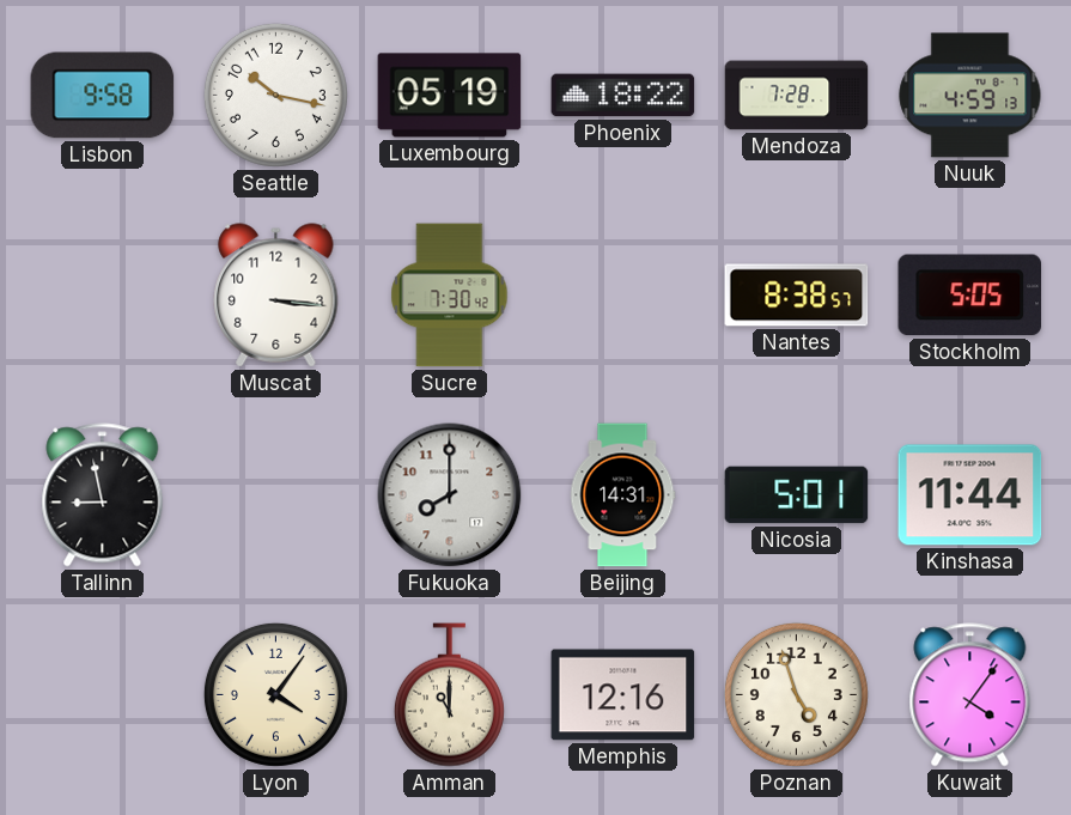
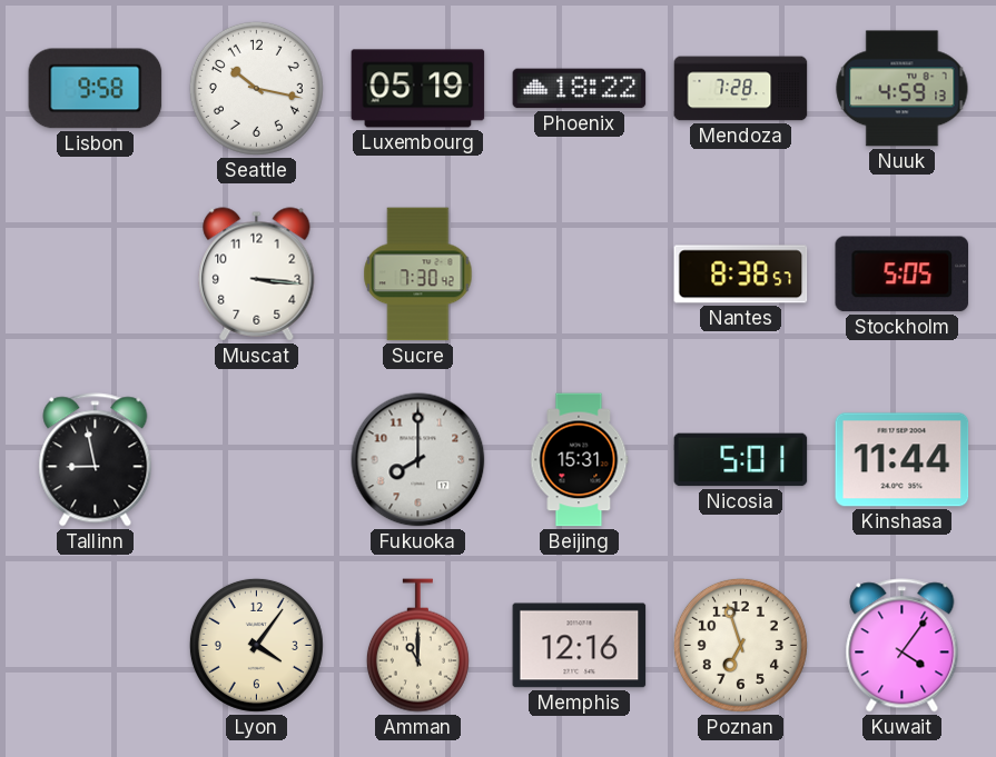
Beijing: 14:31 -> 15:31 (580, 460)
Poznan: 4:57 -> 6:57 (740, 645)
